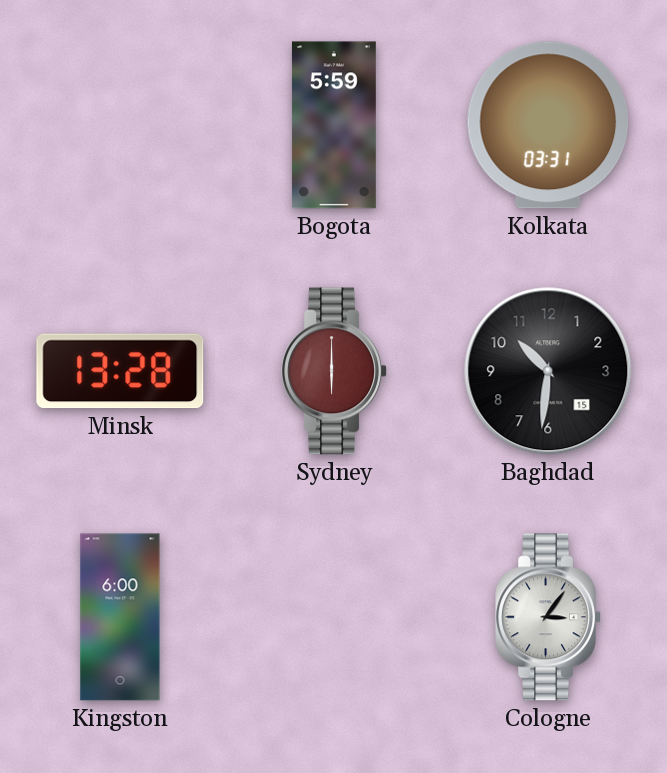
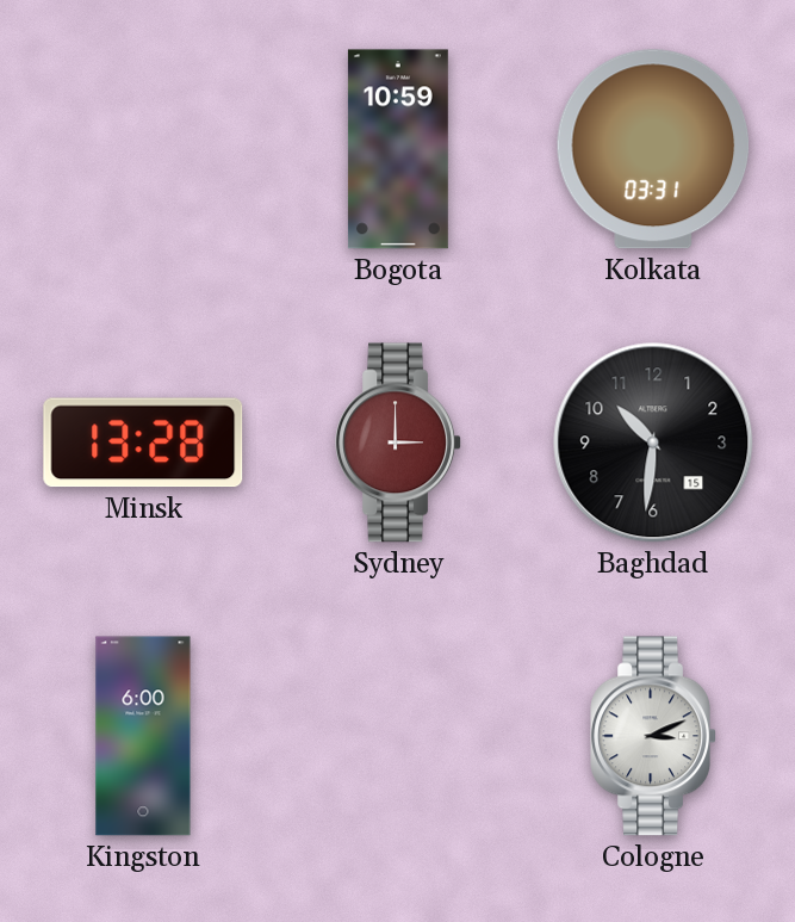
Bogota: 5:59 -> 10:59 (398, 149)
Sydney: 6:00 -> 3:00 (398, 443)
Cologne: 3:06 -> 3:11 (653, 736)
